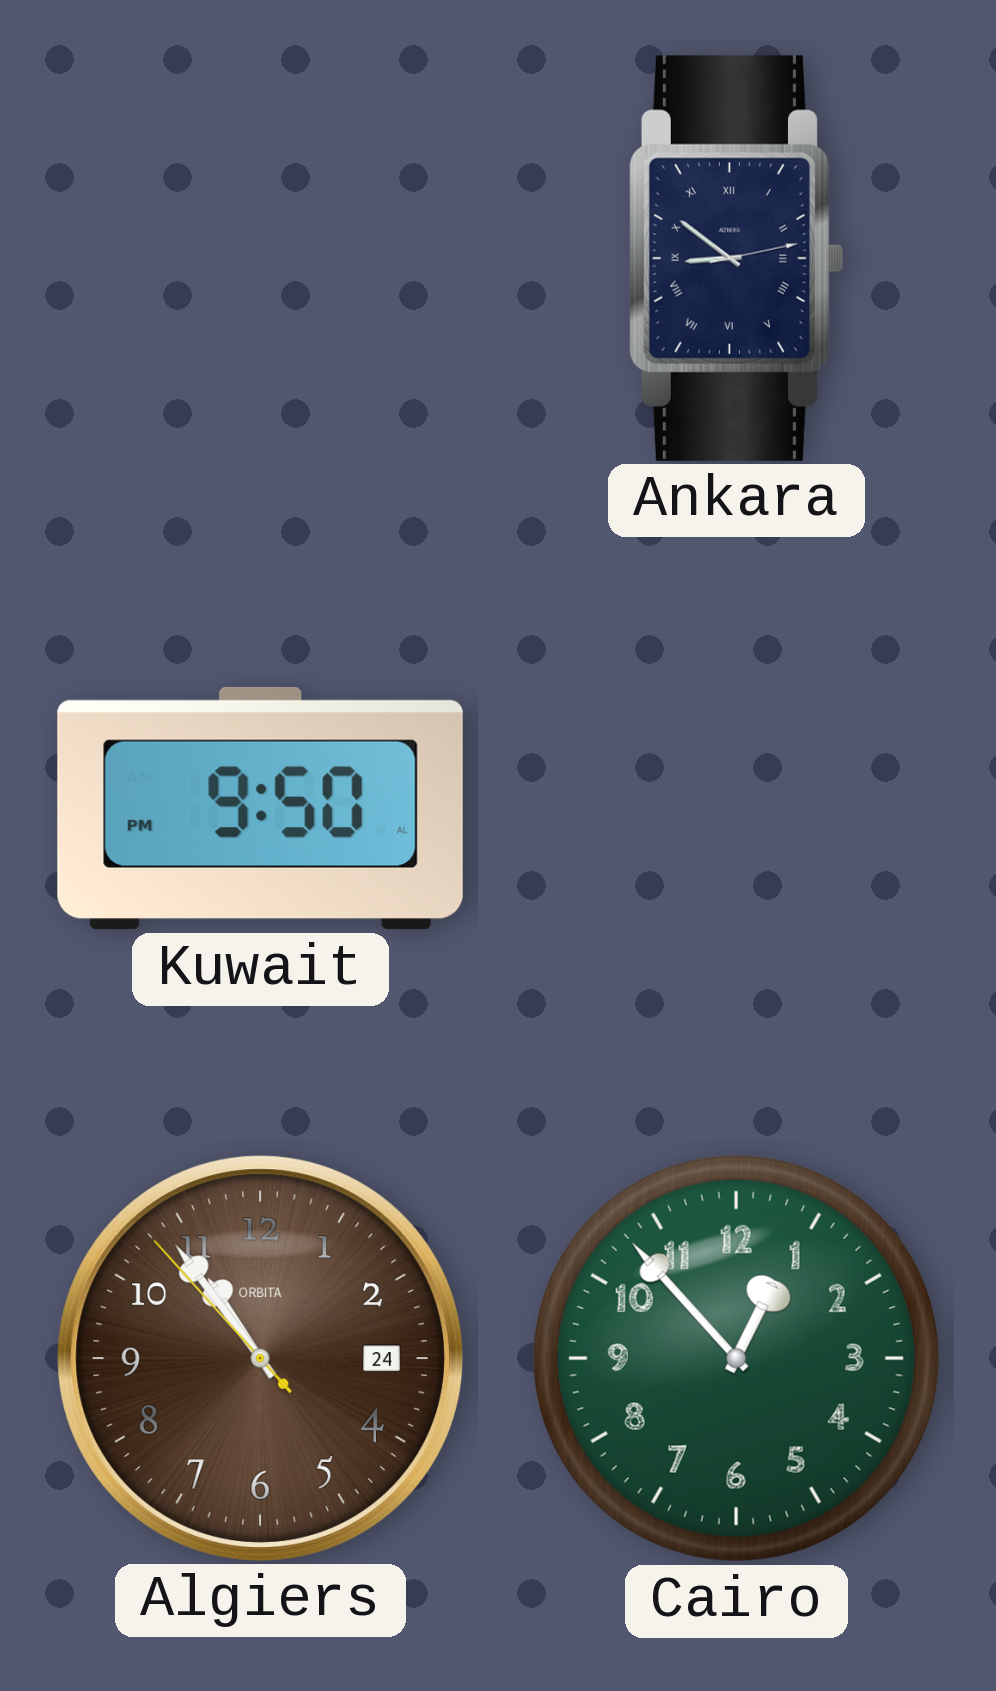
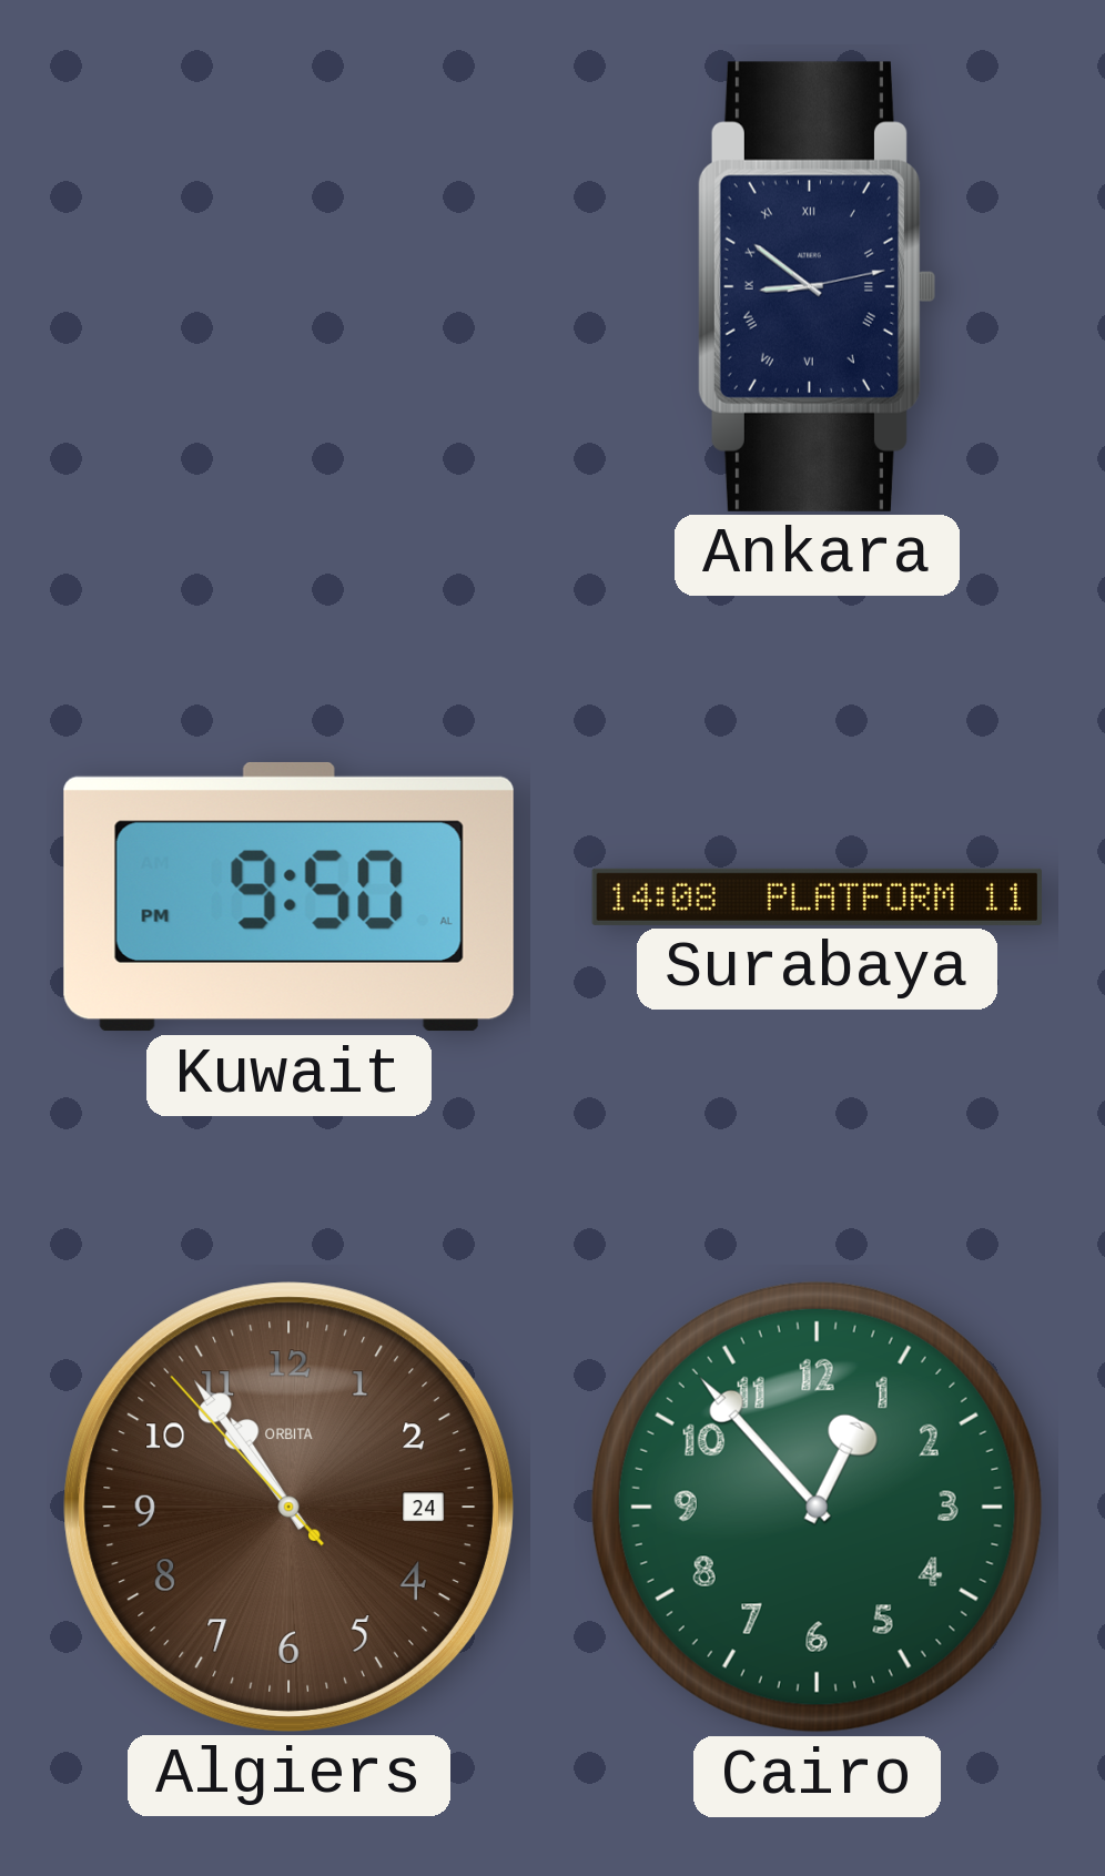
Surabaya: none -> 14:08 (817, 896)
